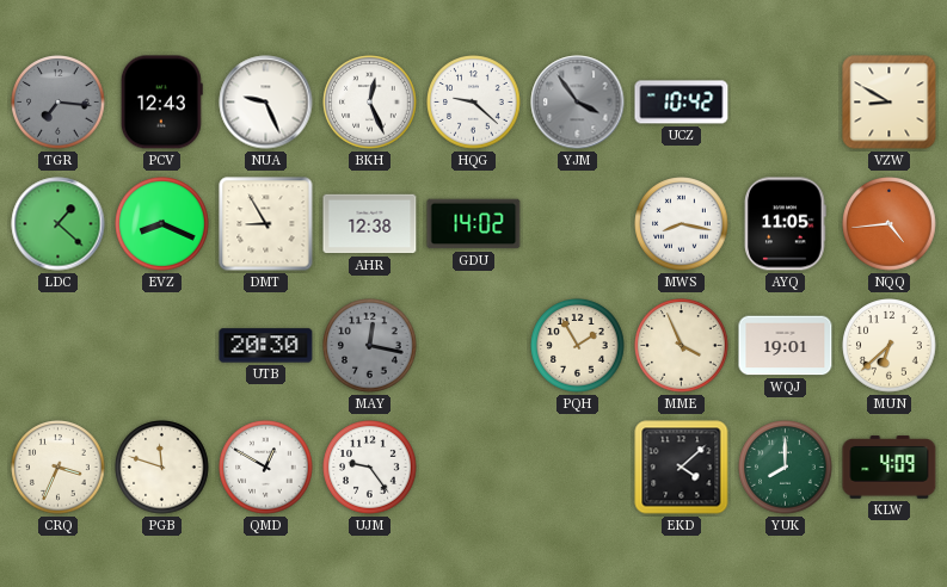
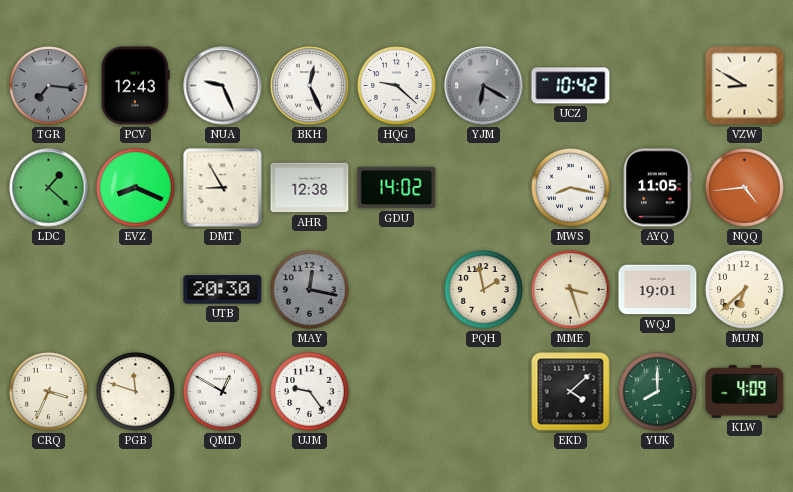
YJM: 3:54 -> 6:20 (484, 86)
PQH: 1:55 -> 1:58 (484, 290)
MME: 3:56 -> 3:27 (571, 290)
